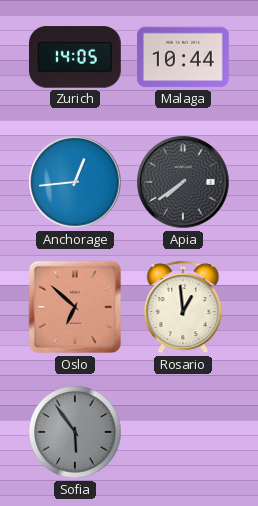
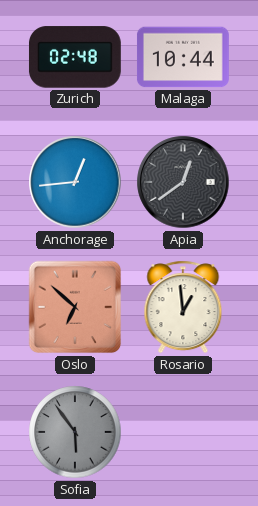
Zurich: 14:05 -> 02:48 (75, 57)
Apia: 7:39 -> 12:39 (183, 182)
